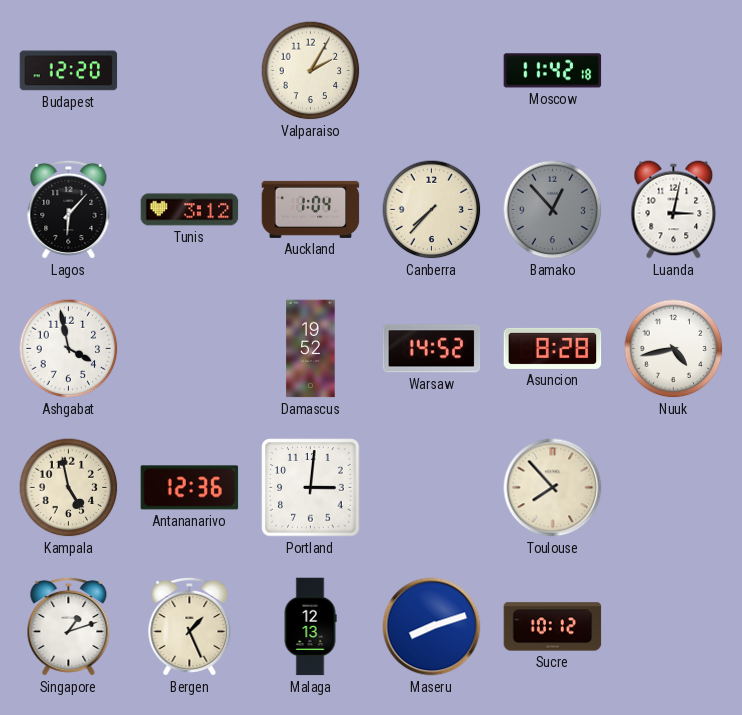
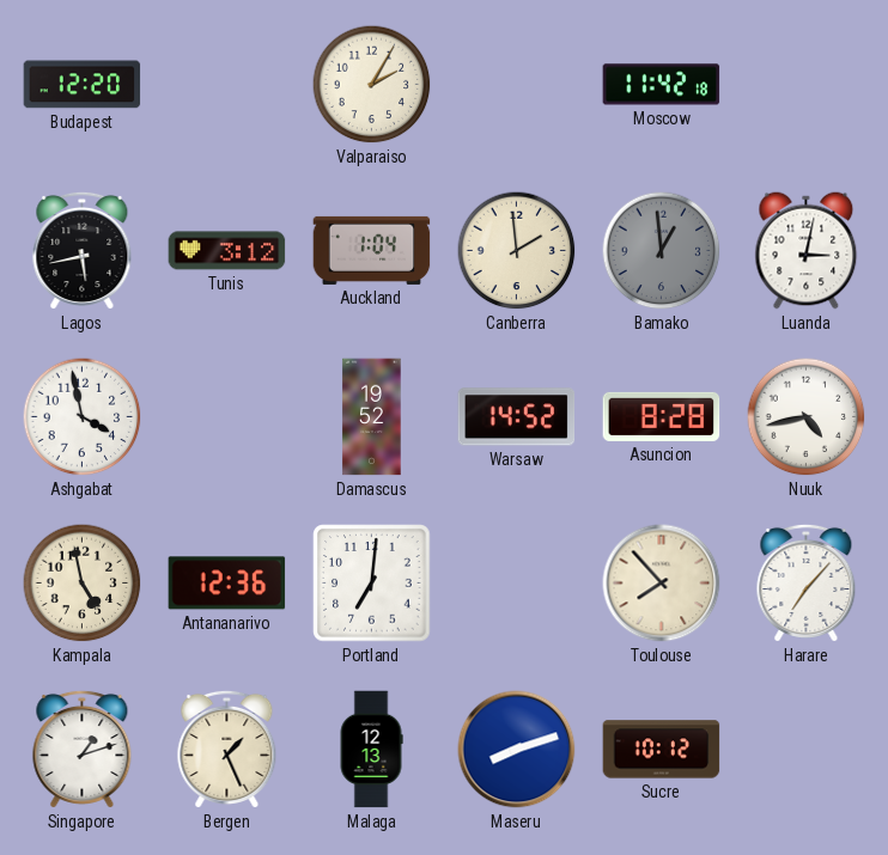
Lagos: 6:07 -> 5:43 (83, 250)
Canberra: 7:37 -> 1:59 (517, 251)
Bamako: 12:53 -> 12:59 (662, 251)
Portland: 3:01 -> 7:01 (372, 584)
Harare: none -> 7:07 (807, 582)
